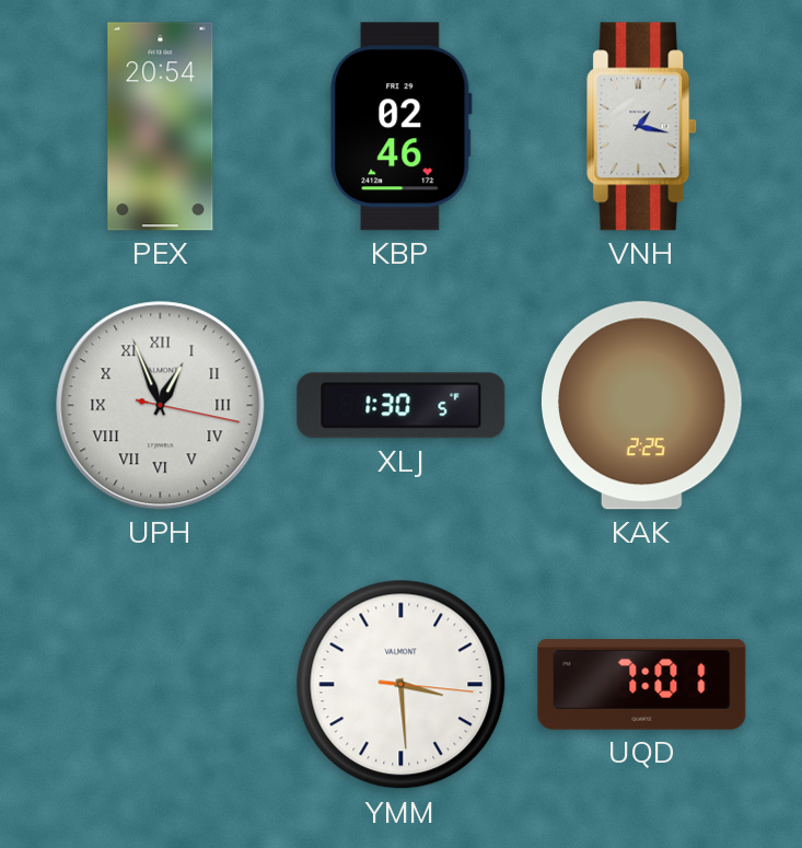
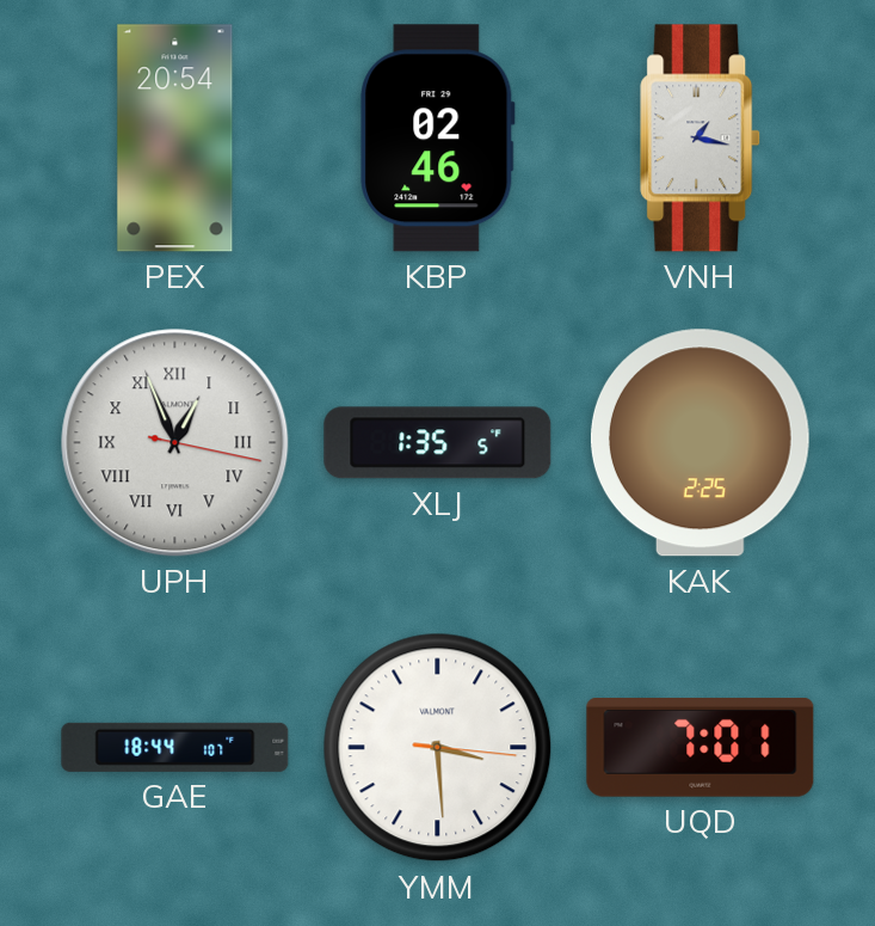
XLJ: 1:30 -> 1:35 (438, 443)
GAE: none -> 18:44 (175, 747)
